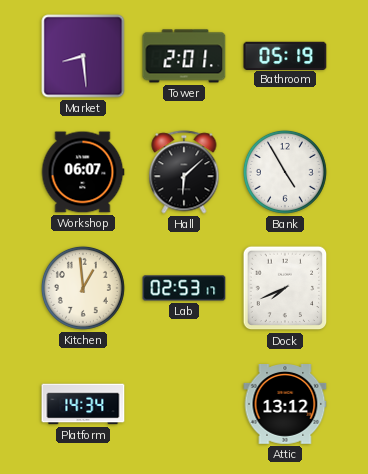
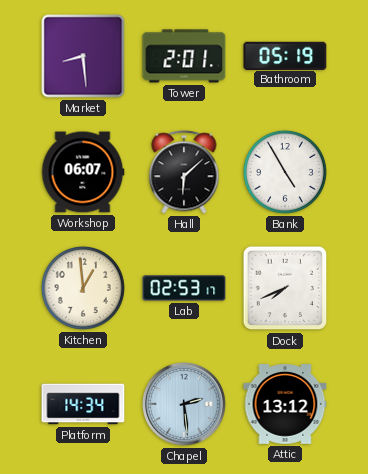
Chapel: none -> 2:29 (184, 404)
